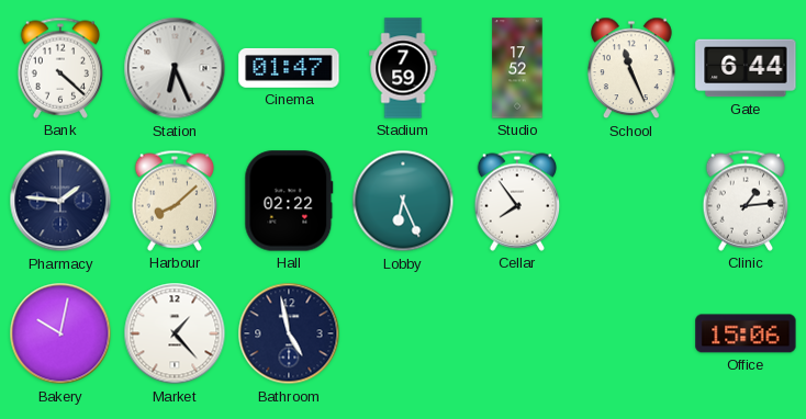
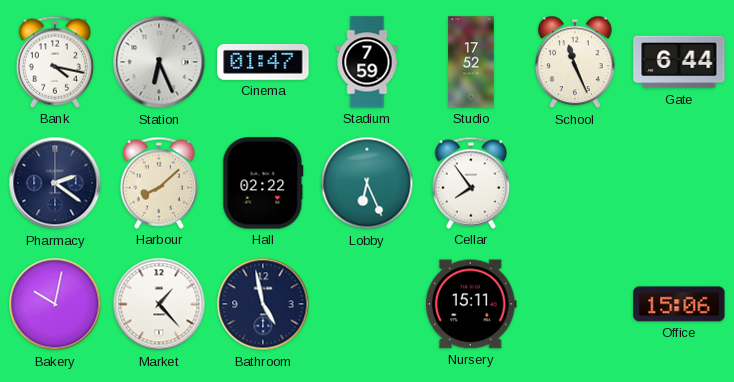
Bank: 4:22 -> 4:17 (55, 62)
Pharmacy: 1:46 -> 2:21 (55, 183)
Clinic: 1:14 -> none (746, 201)
Nursery: none -> 15:11 (471, 304)
